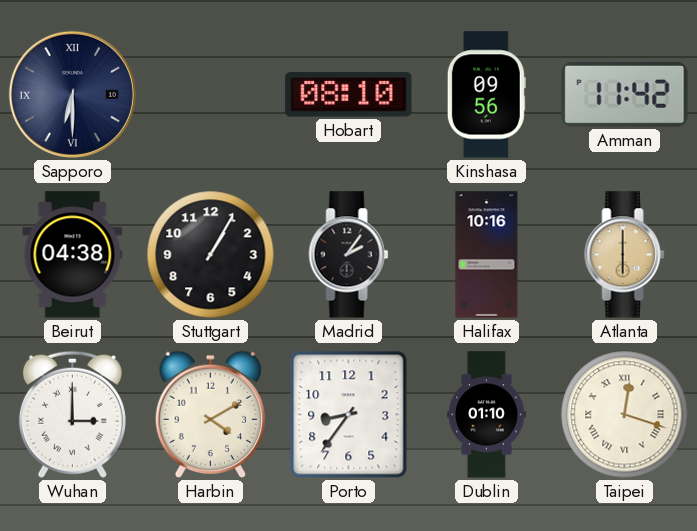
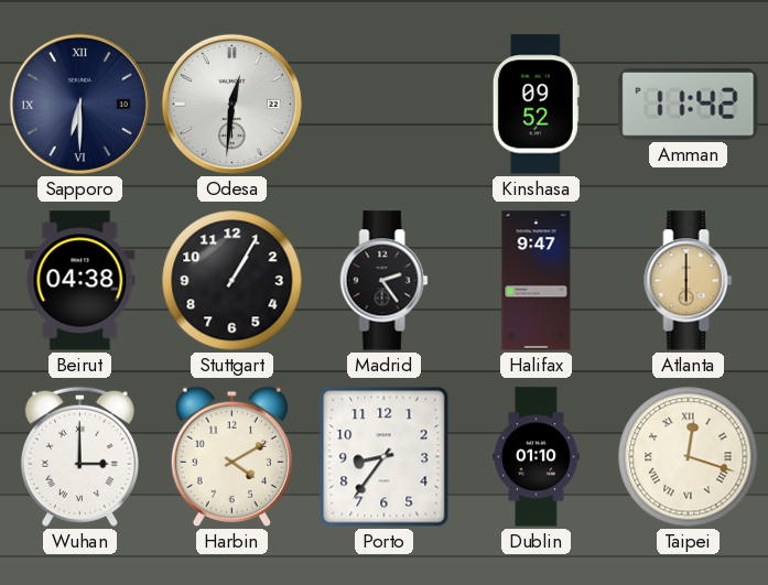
Odesa: none -> 12:31 (231, 104)
Hobart: 08:10 -> none (349, 95)
Kinshasa: 09:56 -> 09:52 (536, 105)
Madrid: 2:06 -> 2:24 (385, 281)
Halifax: 10:16 -> 9:47 (537, 281)
